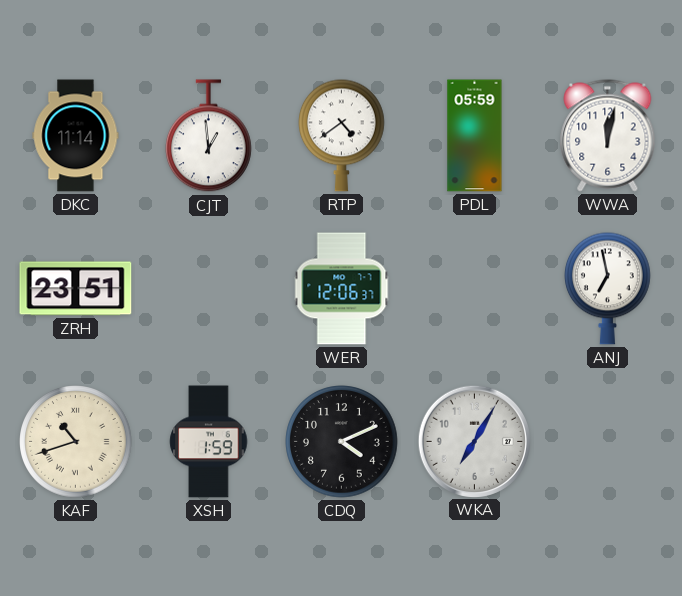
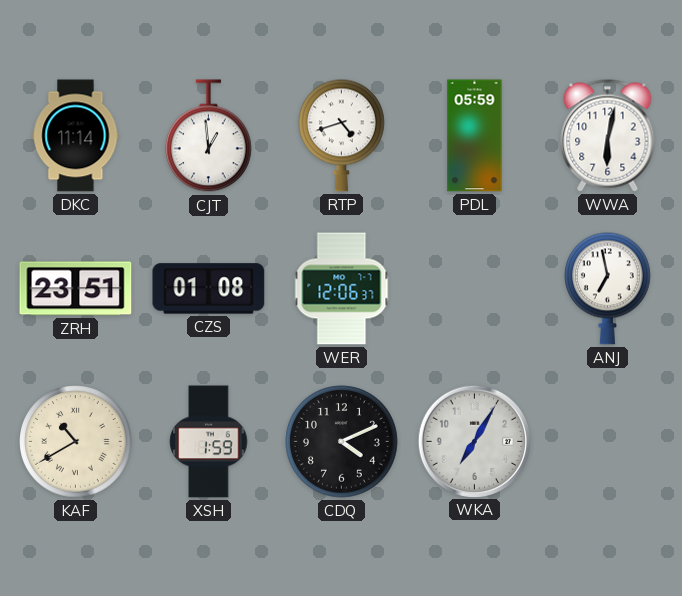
RTP: 4:39 -> 4:42 (342, 135)
WWA: 12:02 -> 6:02 (608, 136)
CZS: none -> 01:08 (209, 289)
KAF: 10:42 -> 10:40 (76, 442)
